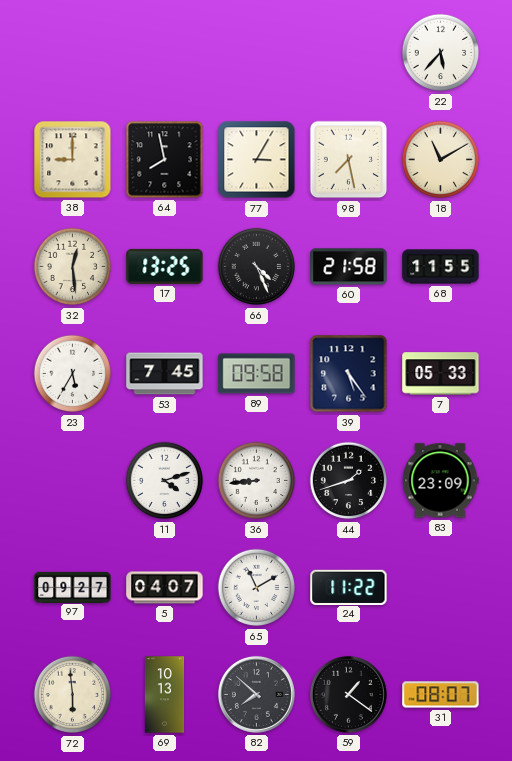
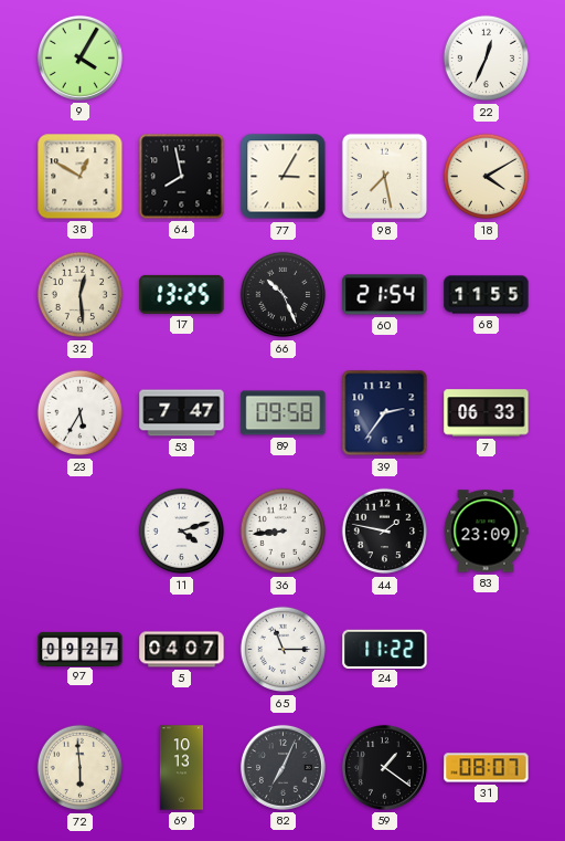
9: none -> 4:05 (79, 57)
22: 5:37 -> 12:34 (487, 59)
38: 9:00 -> 12:50 (81, 177)
18: 11:10 -> 4:10 (487, 177)
66: 4:26 -> 10:26 (284, 295)
60: 21:58 -> 21:54 (385, 295)
53: 7:45 -> 7:47 (182, 413)
39: 5:24 -> 2:36 (385, 413)
7: 05:33 -> 06:33 (487, 413)
44: 1:42 -> 1:47 (385, 532)
65: 11:10 -> 11:15 (284, 650)
82: 7:52 -> 7:04 (282, 767)
